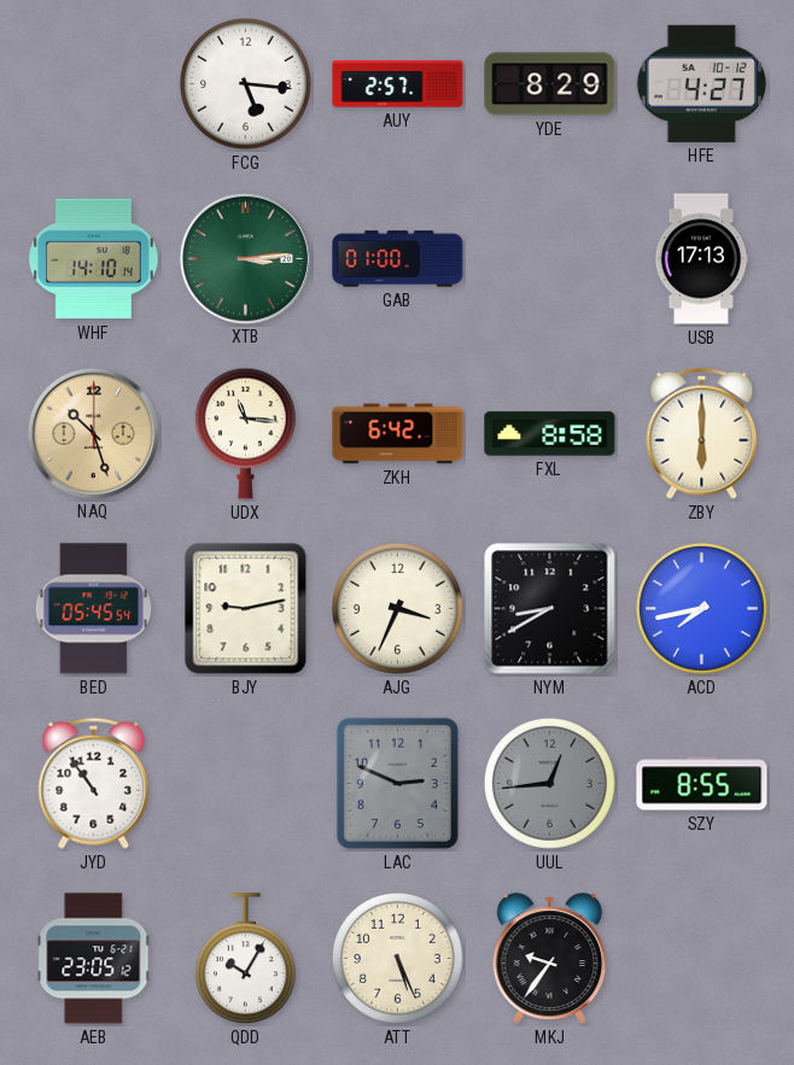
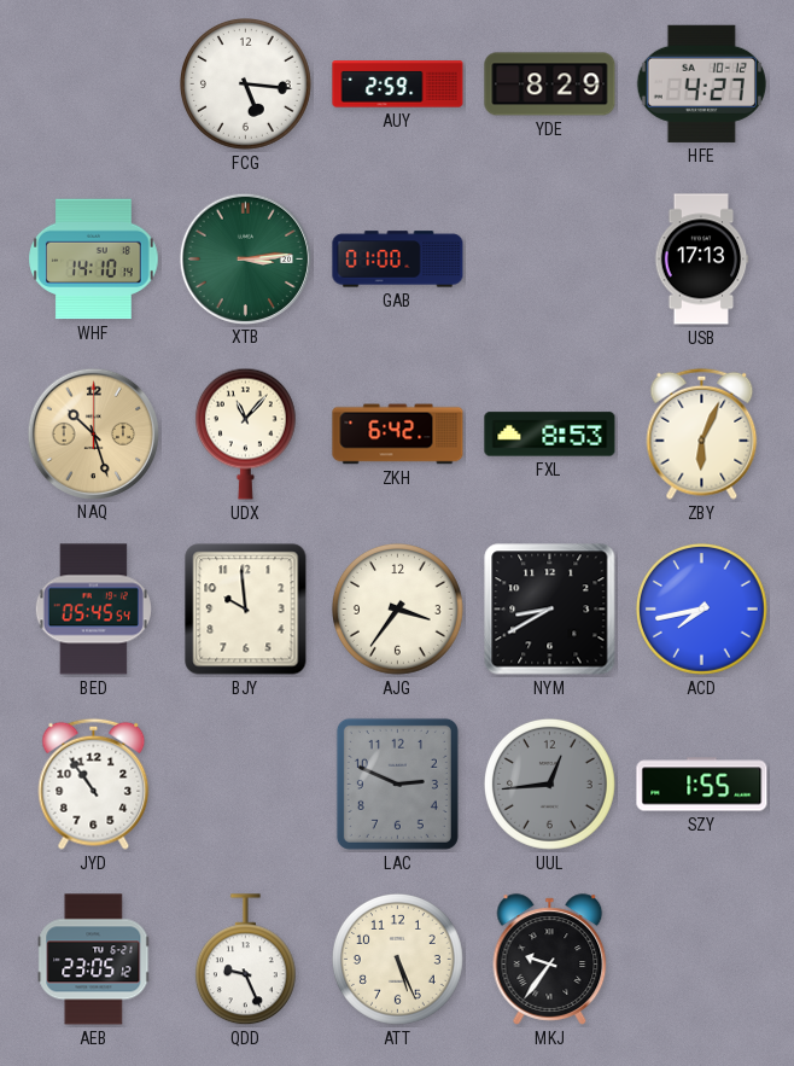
AUY: 2:57 -> 2:59 (398, 85)
UDX: 11:16 -> 11:07 (245, 433)
FXL: 8:58 -> 8:53 (550, 435)
ZBY: 6:00 -> 6:04 (702, 433)
BJY: 9:13 -> 9:59 (246, 610)
AJG: 3:34 -> 3:36 (397, 608)
SZY: 8:55 -> 1:55 (702, 785)
QDD: 10:05 -> 9:26 (245, 960)
